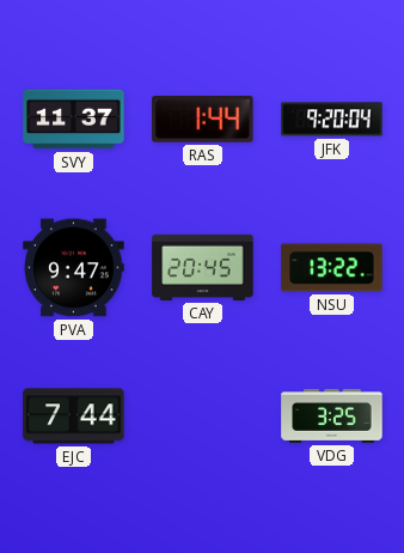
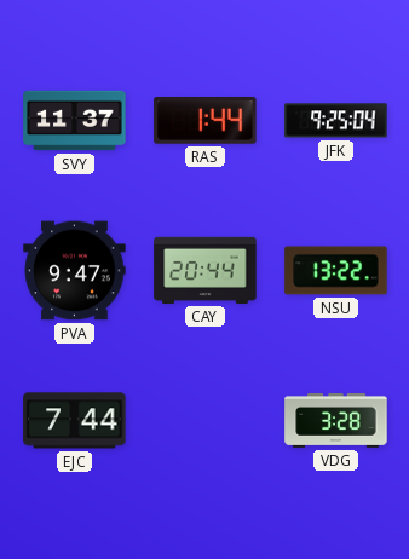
JFK: 9:20 -> 9:25 (336, 121)
CAY: 20:45 -> 20:44 (206, 270)
VDG: 3:25 -> 3:28 (336, 420)
